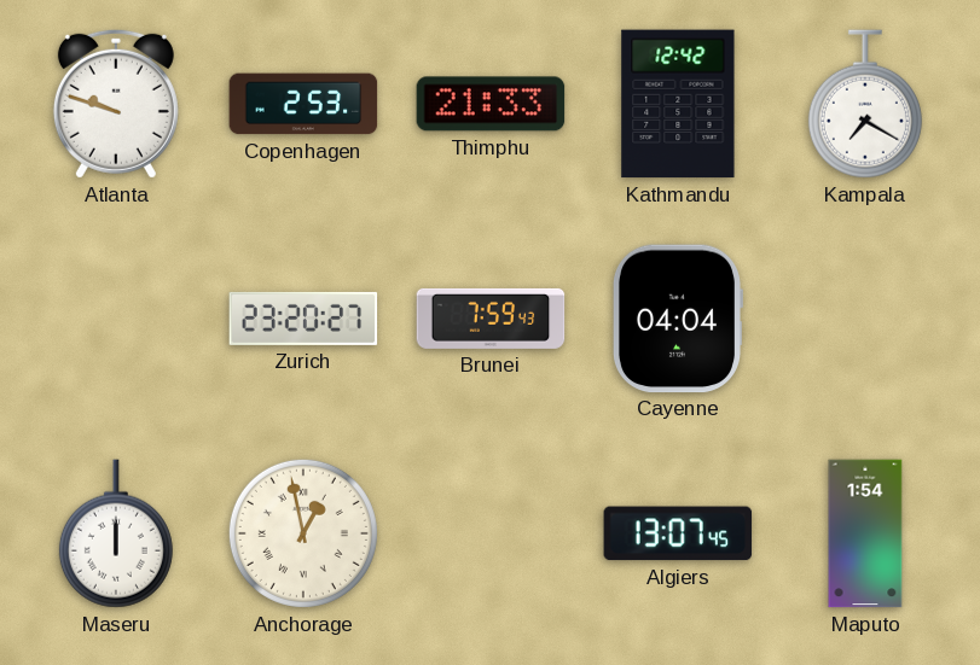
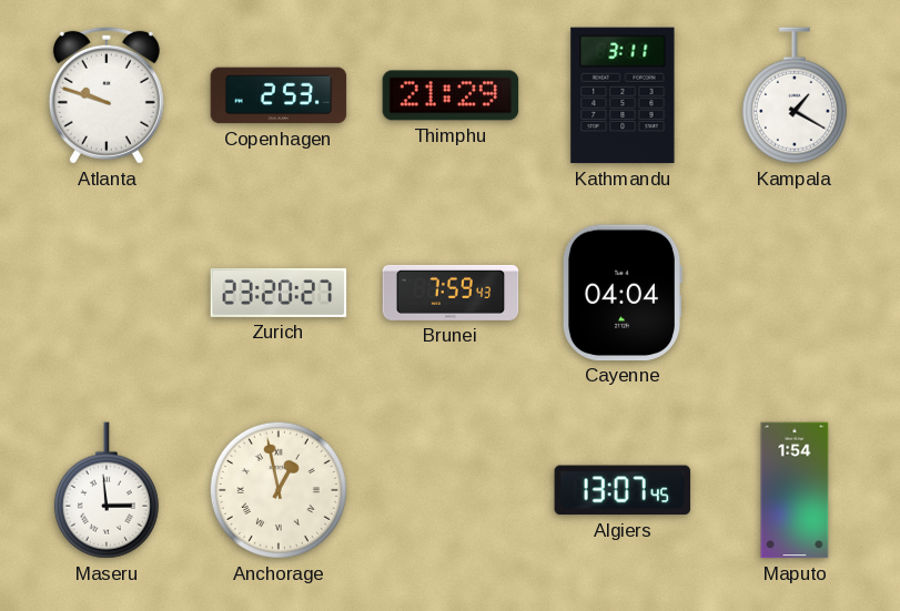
Thimphu: 21:33 -> 21:29 (451, 95)
Kathmandu: 12:42 -> 3:11 (623, 95)
Kampala: 7:20 -> 1:20 (795, 95)
Maseru: 12:00 -> 2:59 (107, 490)
